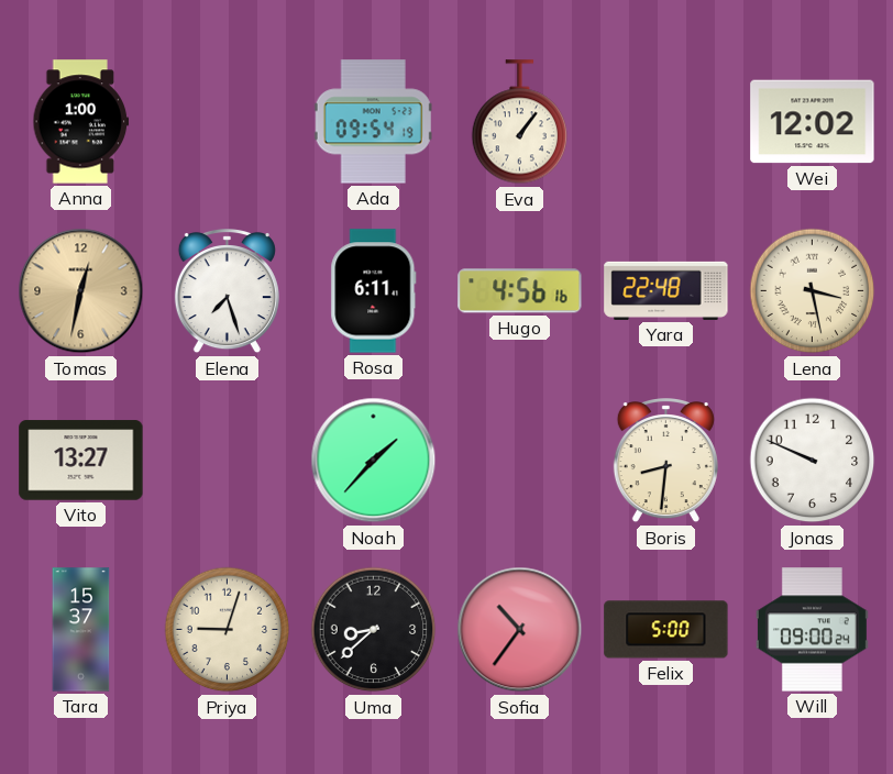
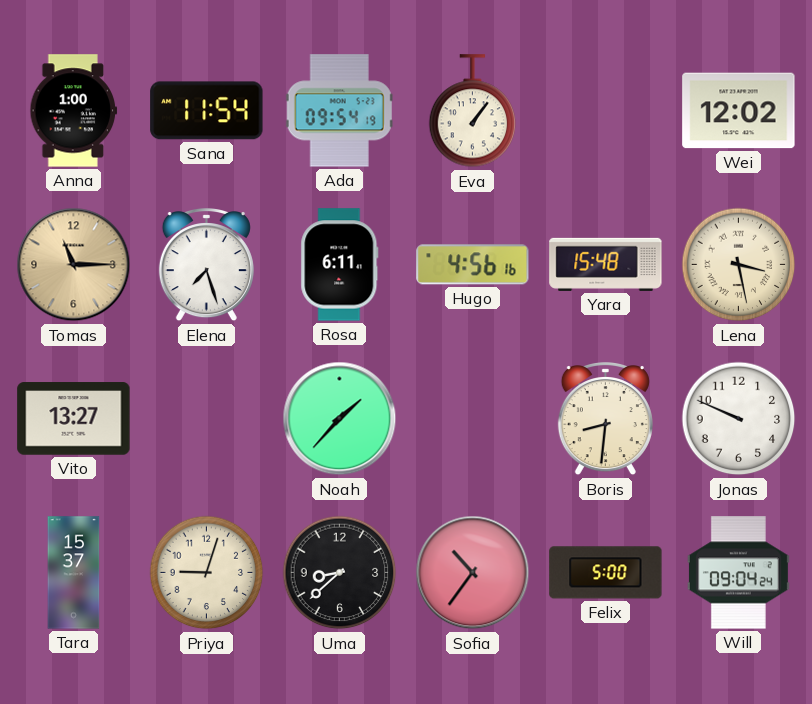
Sana: none -> 11:54 (207, 111)
Tomas: 12:32 -> 11:15 (74, 265)
Yara: 22:48 -> 15:48 (606, 264)
Will: 09:00 -> 09:04 (738, 573)
